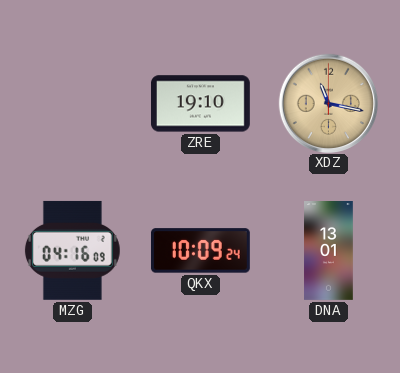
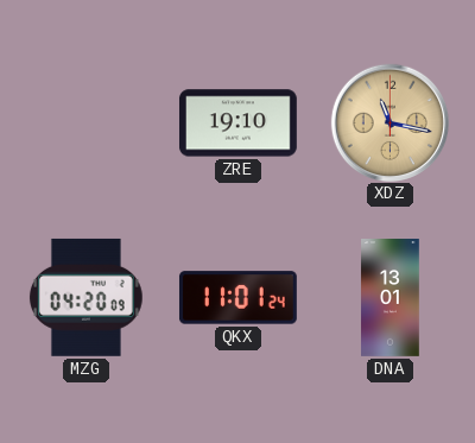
MZG: 04:16 -> 04:20 (85, 297)
QKX: 10:09 -> 11:01 (237, 298)
